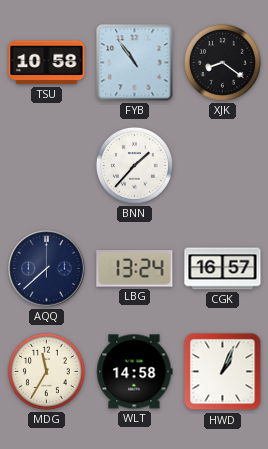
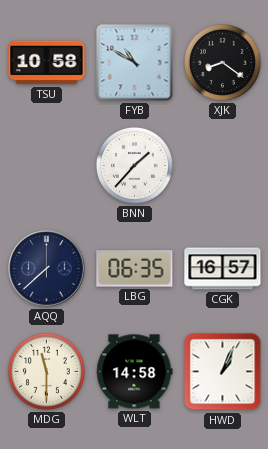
FYB: 10:54 -> 10:50 (135, 63)
LBG: 13:24 -> 06:35 (135, 269)
MDG: 11:35 -> 11:30 (46, 371)
